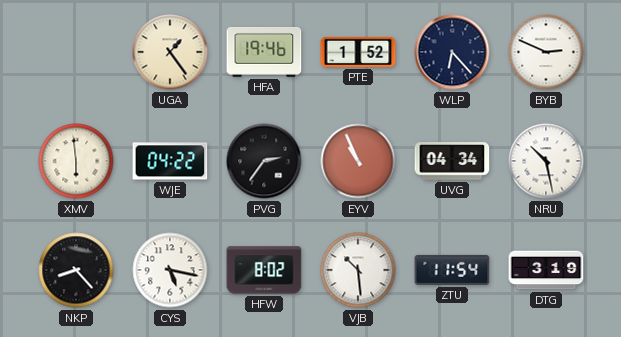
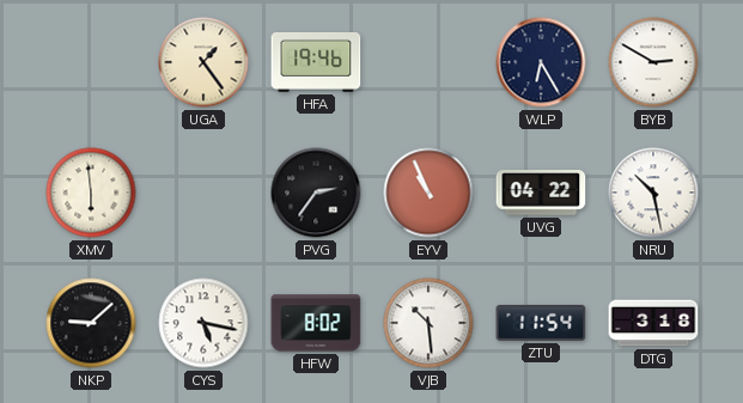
PTE: 1:52 -> none (358, 52)
WLP: 6:23 -> 6:25 (541, 62)
BYB: 2:49 -> 2:50 (653, 62)
WJE: 04:22 -> none (170, 161)
UVG: 04:34 -> 04:22 (541, 193)
NKP: 8:23 -> 9:08 (91, 323)
DTG: 3:19 -> 3:18 (653, 323)
